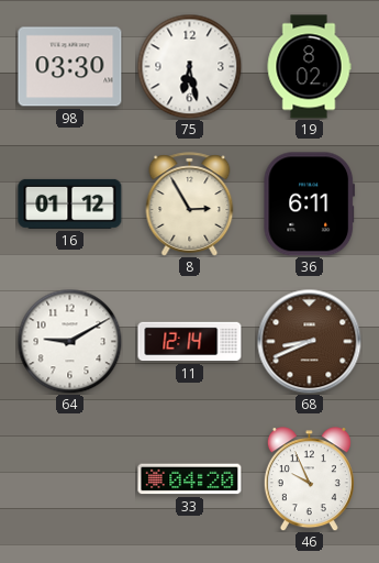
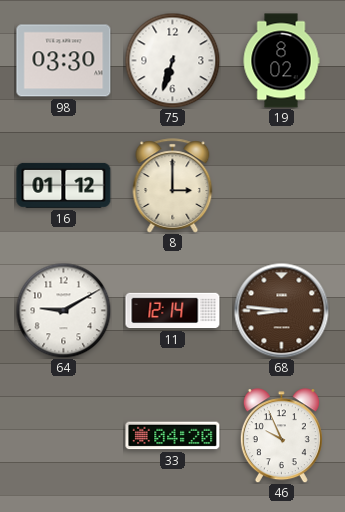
75: 6:28 -> 6:33 (172, 60)
8: 2:55 -> 3:00 (173, 186)
36: 6:11 -> none (310, 205)
68: 8:41 -> 8:46 (281, 310)
